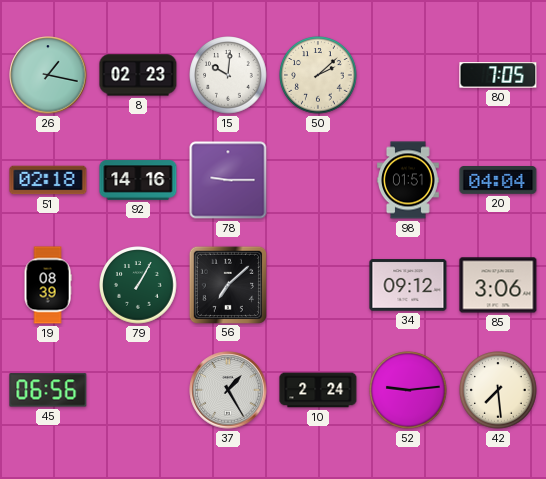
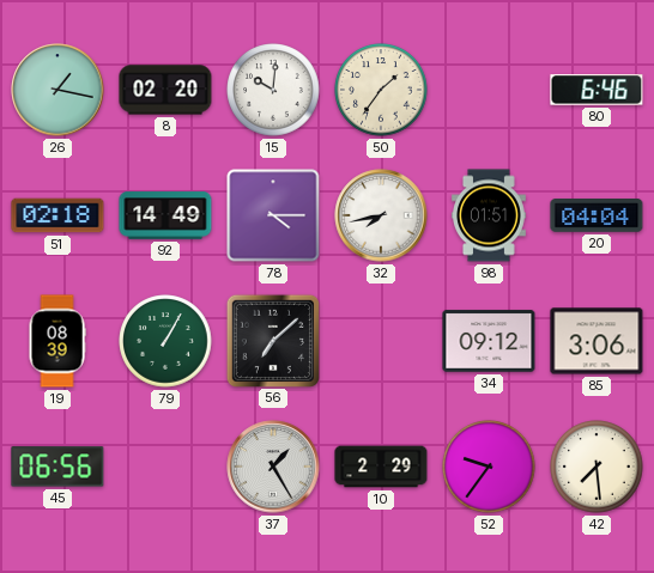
8: 02:23 -> 02:20 (165, 90)
50: 2:08 -> 1:36 (381, 90)
80: 7:05 -> 6:46 (597, 90)
92: 14:16 -> 14:49 (165, 215)
78: 9:15 -> 4:15 (273, 215)
32: none -> 7:43 (381, 215)
10: 2:24 -> 2:29 (381, 467)
52: 9:14 -> 9:36 (489, 467)
